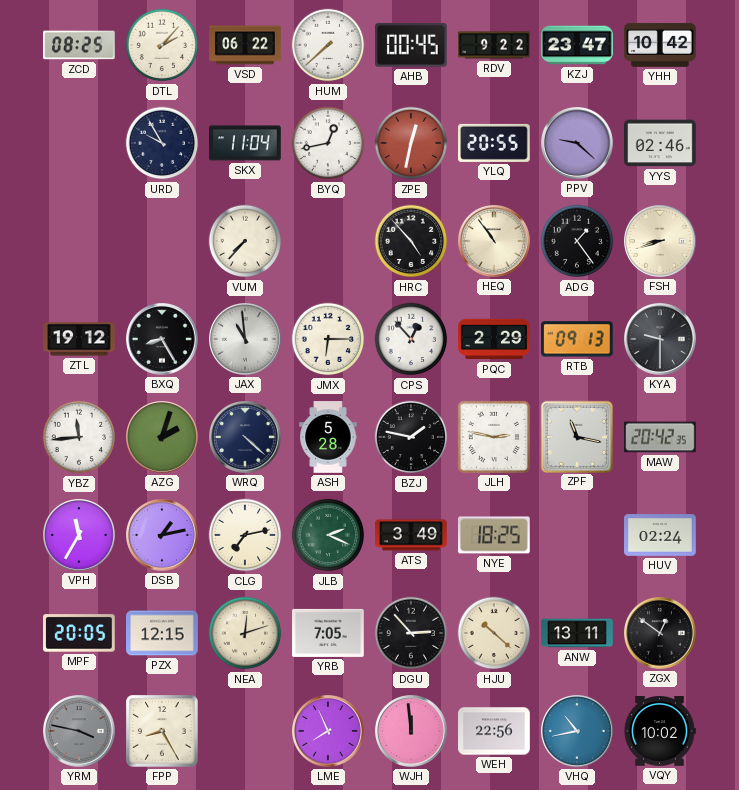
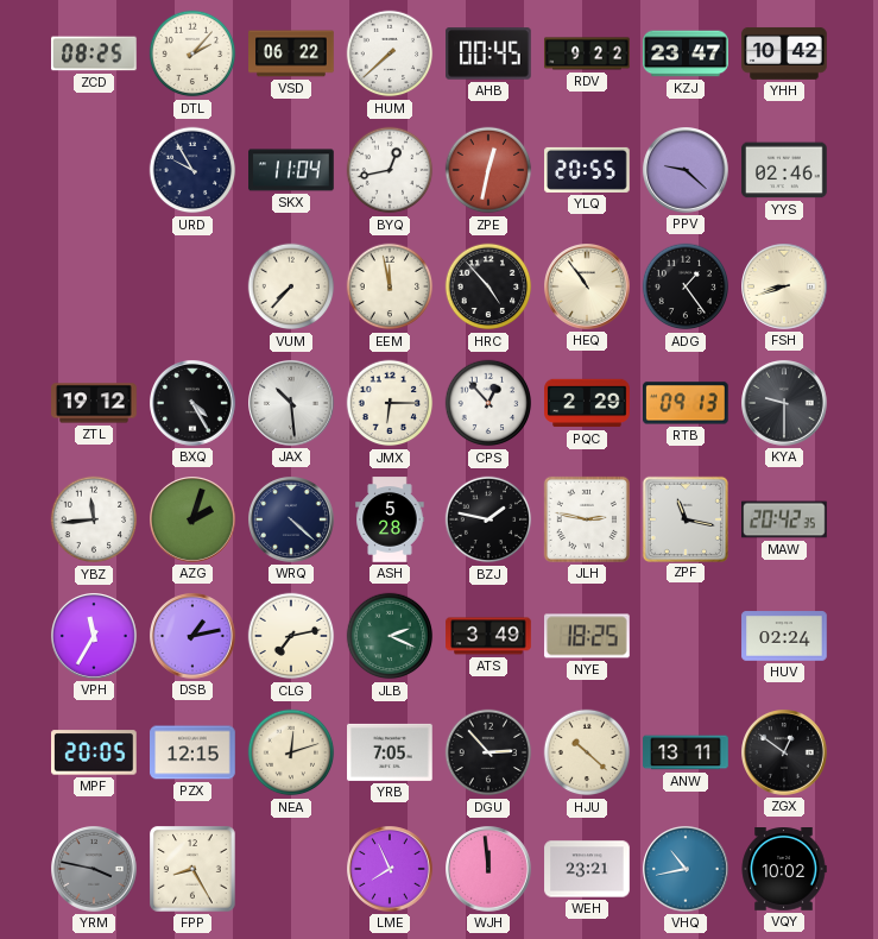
EEM: none -> 11:58 (390, 286)
BXQ: 8:25 -> 4:25 (194, 404)
JAX: 10:59 -> 10:29 (292, 404)
WEH: 22:56 -> 23:21 (587, 869)
